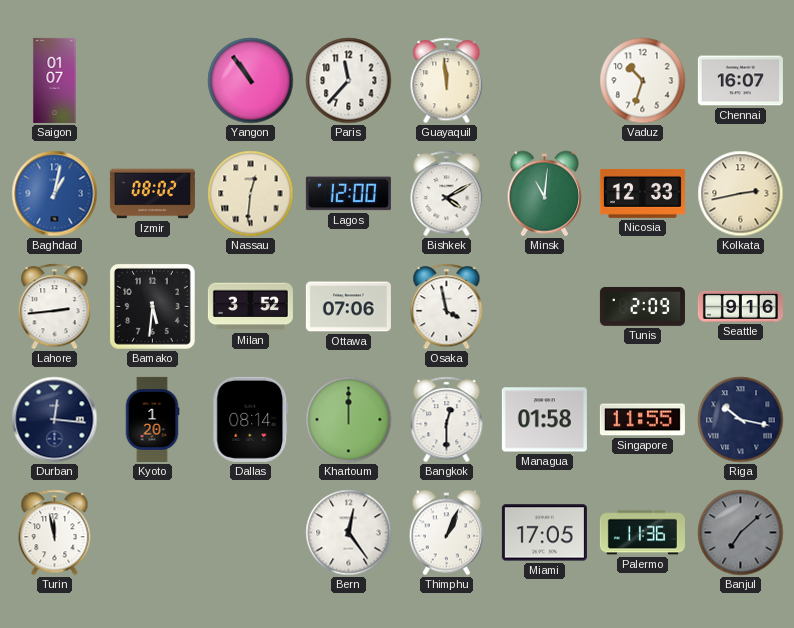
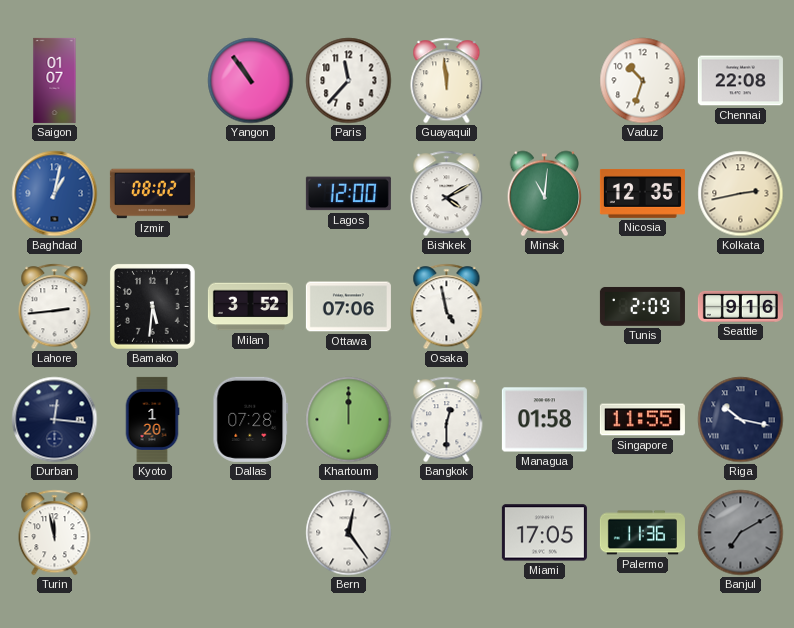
Chennai: 16:07 -> 22:08 (740, 81)
Nassau: 12:31 -> none (251, 194)
Nicosia: 12:33 -> 12:35 (642, 193)
Osaka: 3:58 -> 4:58 (447, 307)
Dallas: 08:14 -> 07:28 (251, 419)
Thimphu: 1:04 -> none (446, 533)
Banjul: 7:08 -> 7:10 (741, 533)
